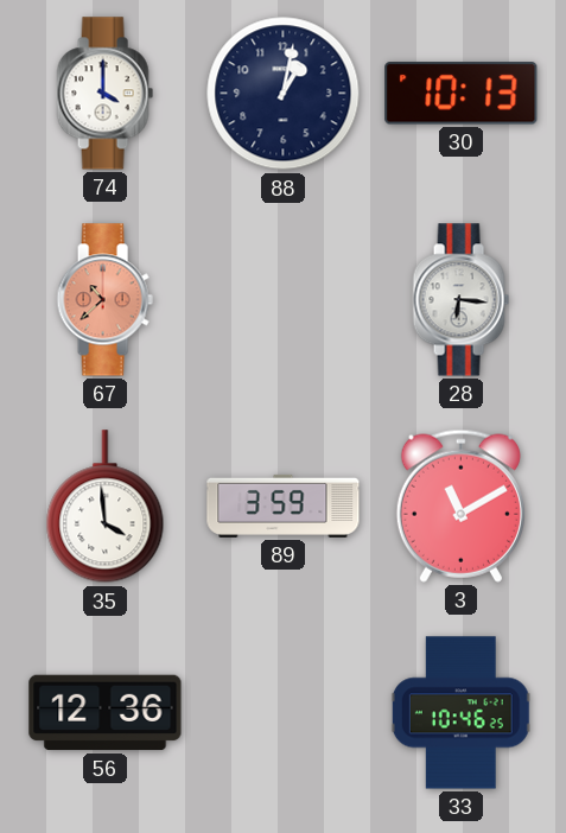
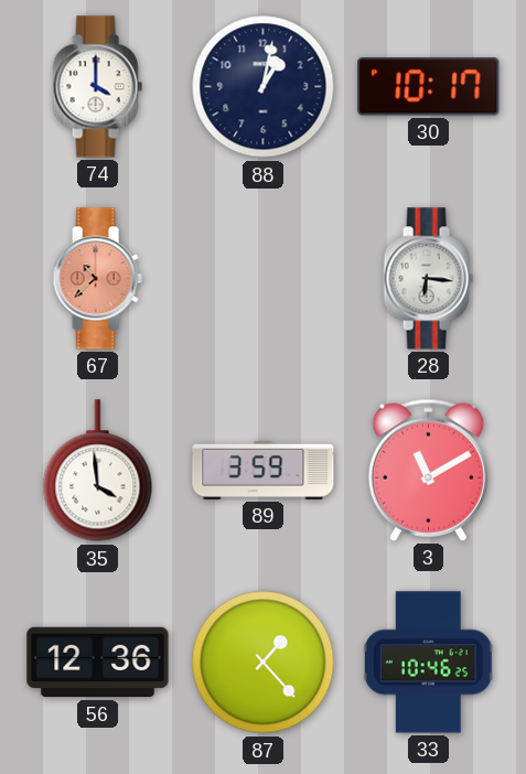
30: 10:13 -> 10:17 (429, 87)
87: none -> 1:23 (264, 663)
